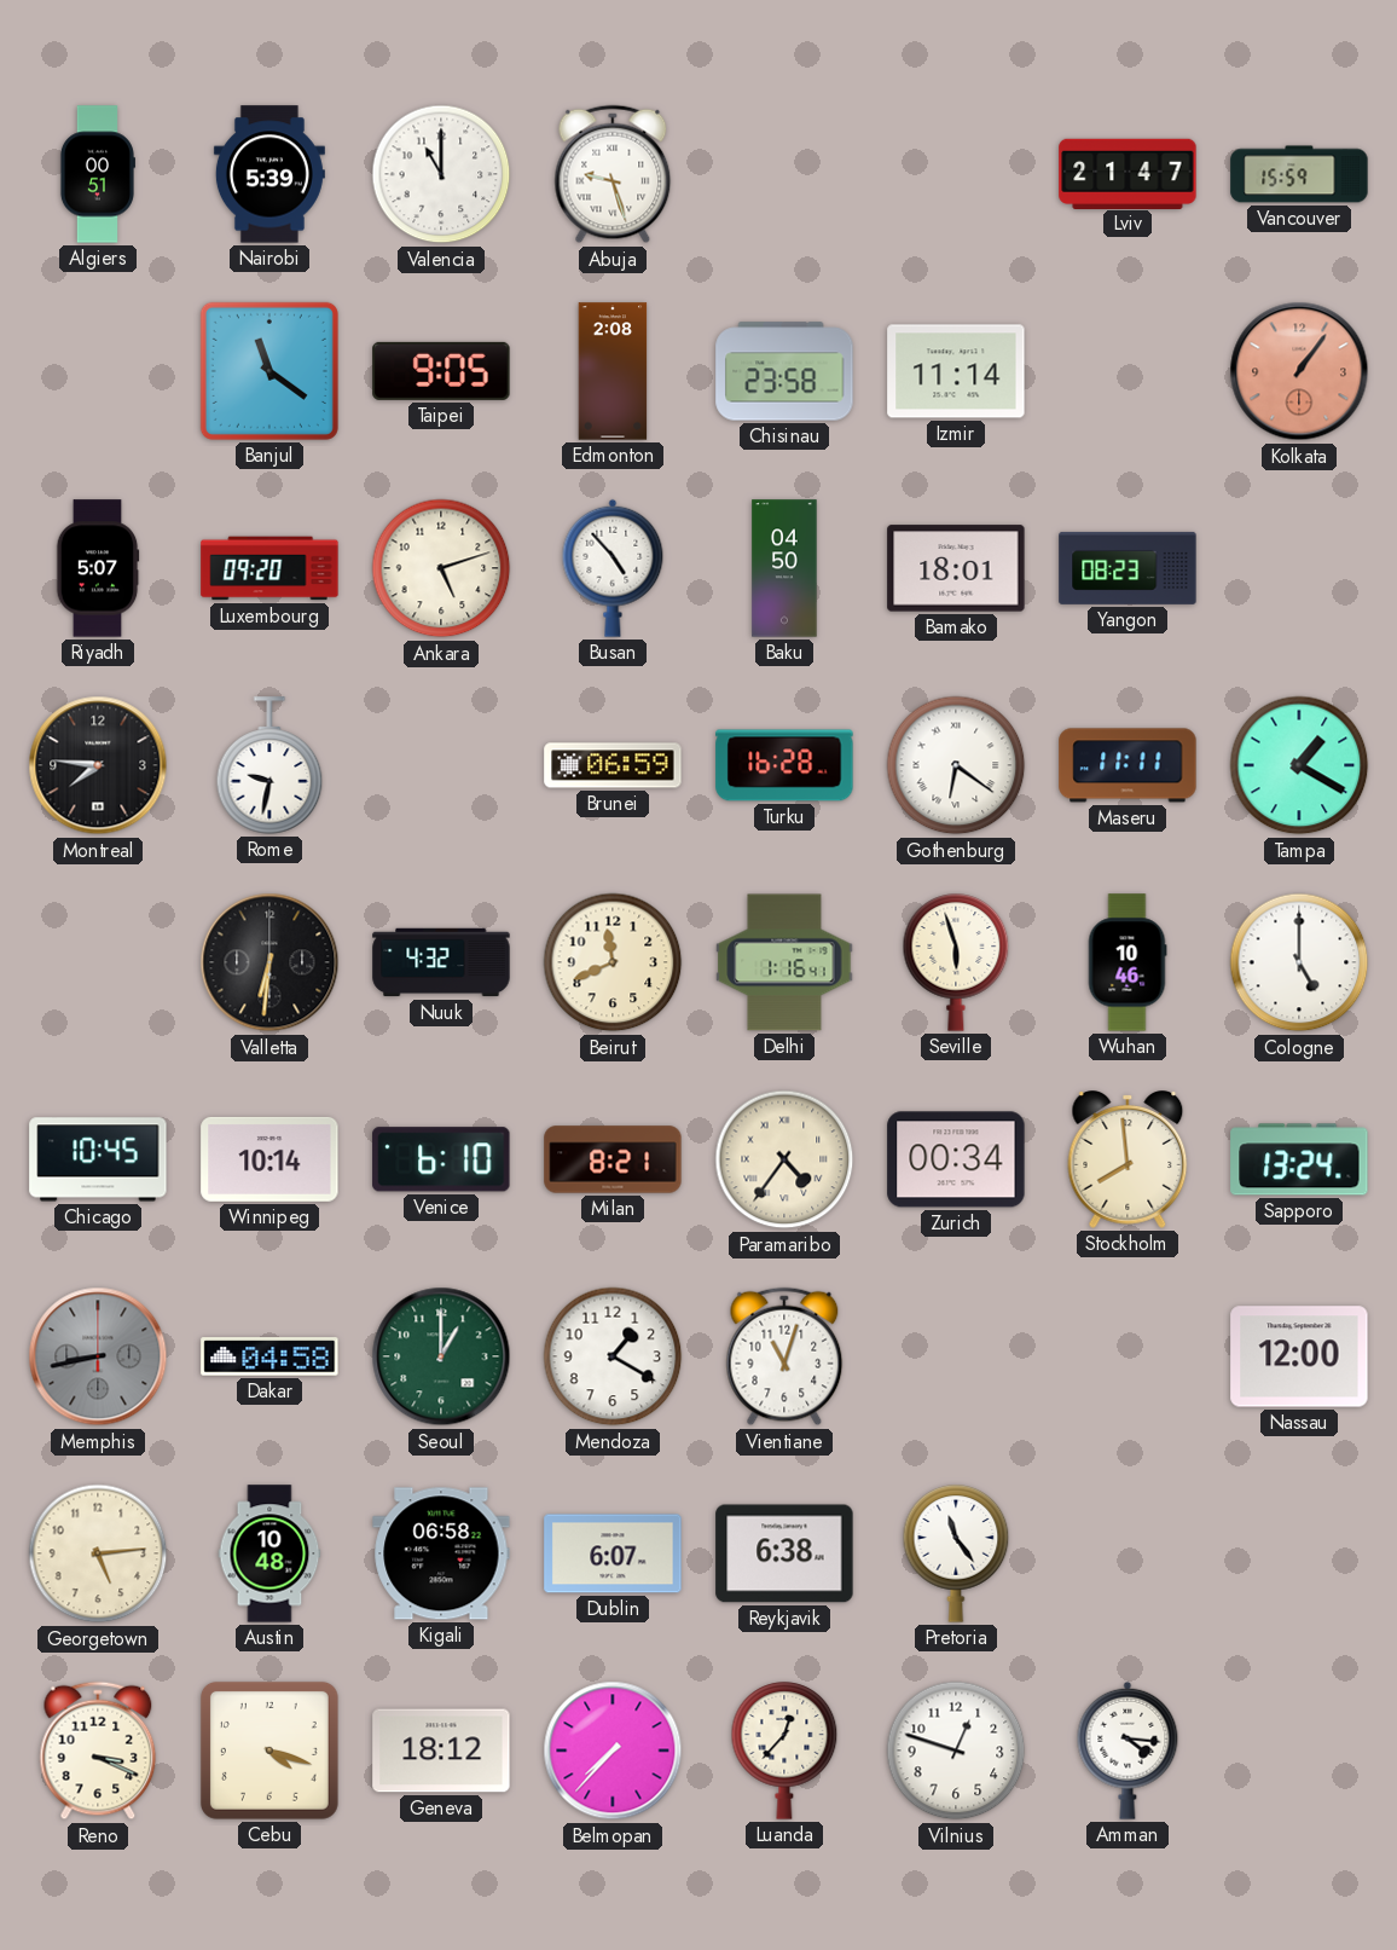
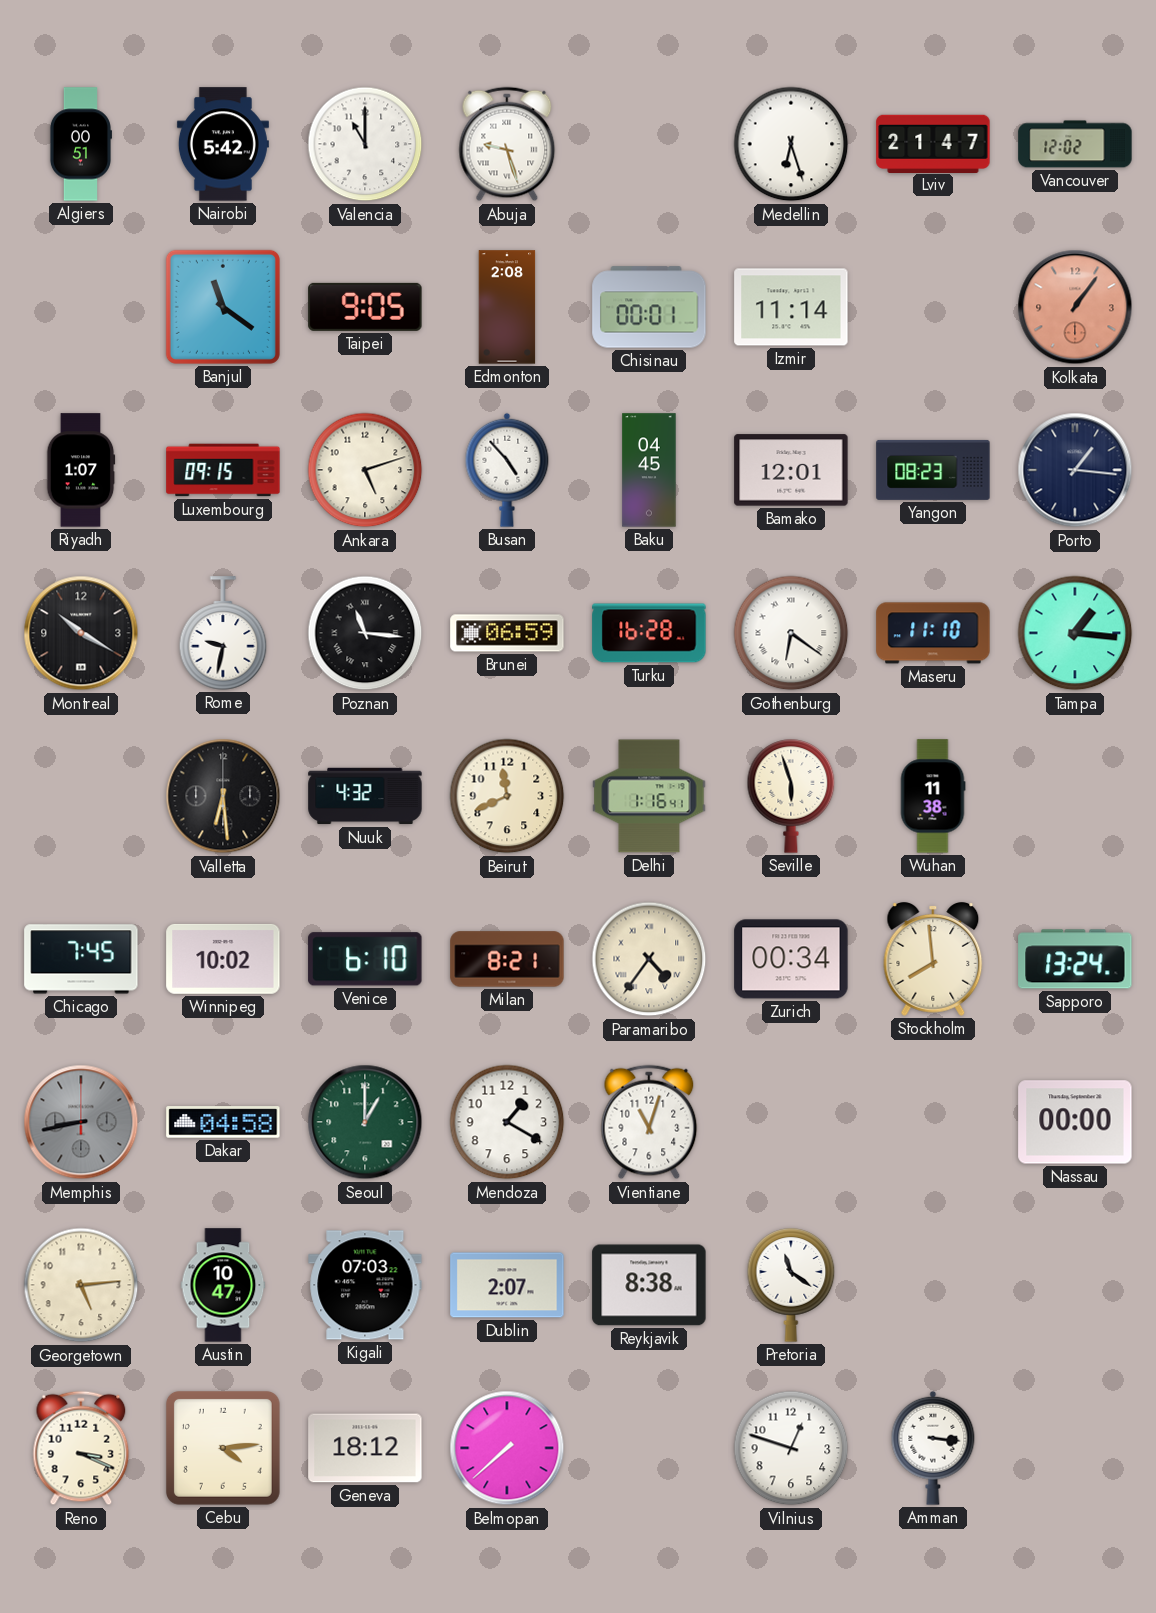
Nairobi: 5:39 -> 5:42 (223, 144)
Medellin: none -> 6:27 (791, 144)
Vancouver: 15:59 -> 12:02 (1075, 144)
Chisinau: 23:58 -> 00:01 (649, 307)
Riyadh: 5:07 -> 1:07 (81, 470)
Luxembourg: 09:20 -> 09:15 (223, 470)
Baku: 04:50 -> 04:45 (649, 470)
Bamako: 18:01 -> 12:01 (791, 470)
Porto: none -> 1:16 (1075, 470)
Montreal: 7:46 -> 10:20 (81, 633)
Poznan: none -> 11:16 (365, 633)
Maseru: 11:11 -> 11:10 (933, 633)
Tampa: 1:20 -> 1:16 (1075, 633)
Valletta: 6:31 -> 6:29 (223, 796)
Wuhan: 10:46 -> 11:38 (933, 796)
Cologne: 5:00 -> none (1299, 962)
Chicago: 10:45 -> 7:45 (81, 959)
Winnipeg: 10:14 -> 10:02 (223, 959)
Nassau: 12:00 -> 00:00 (1075, 1122)
Austin: 10:48 -> 10:47 (223, 1285)
Kigali: 06:58 -> 07:03 (365, 1285)
Dublin: 6:07 -> 2:07 (507, 1285)
Reykjavik: 6:38 -> 8:38 (649, 1285)
Pretoria: 11:24 -> 11:21 (791, 1285)
Cebu: 4:18 -> 4:14 (223, 1448)
Belmopan: 7:37 -> 7:38 (507, 1448)
Luanda: 12:37 -> none (784, 1751)
Amman: 4:16 -> 3:16 (933, 1448)
